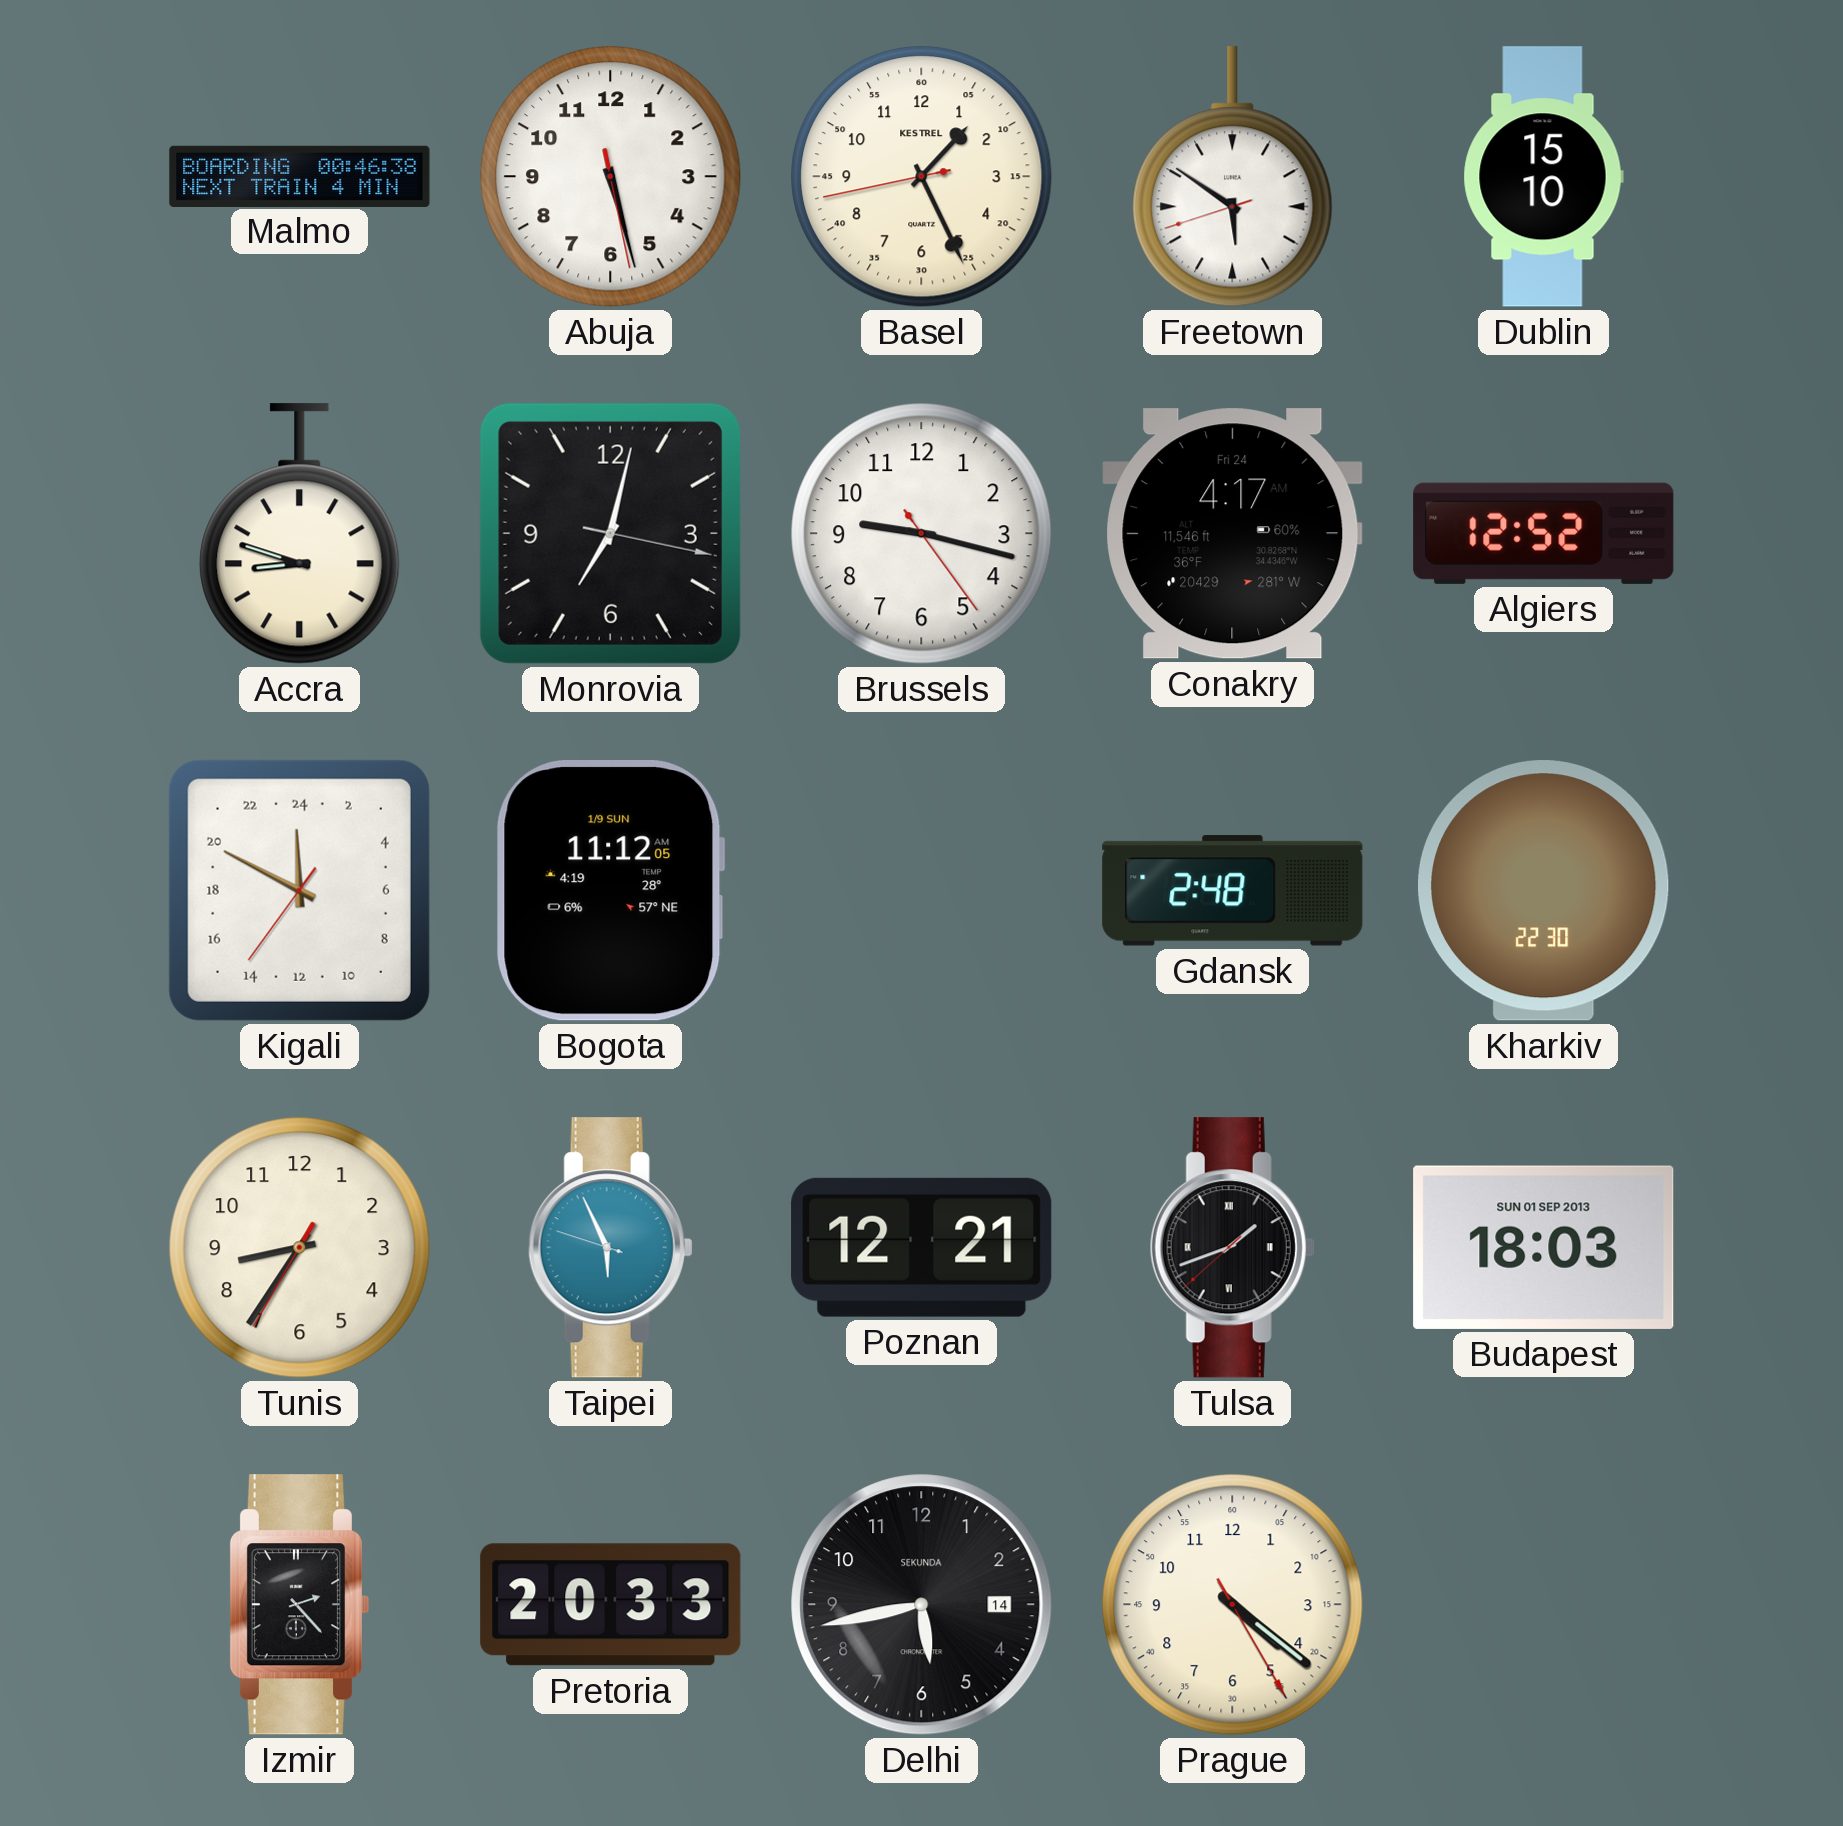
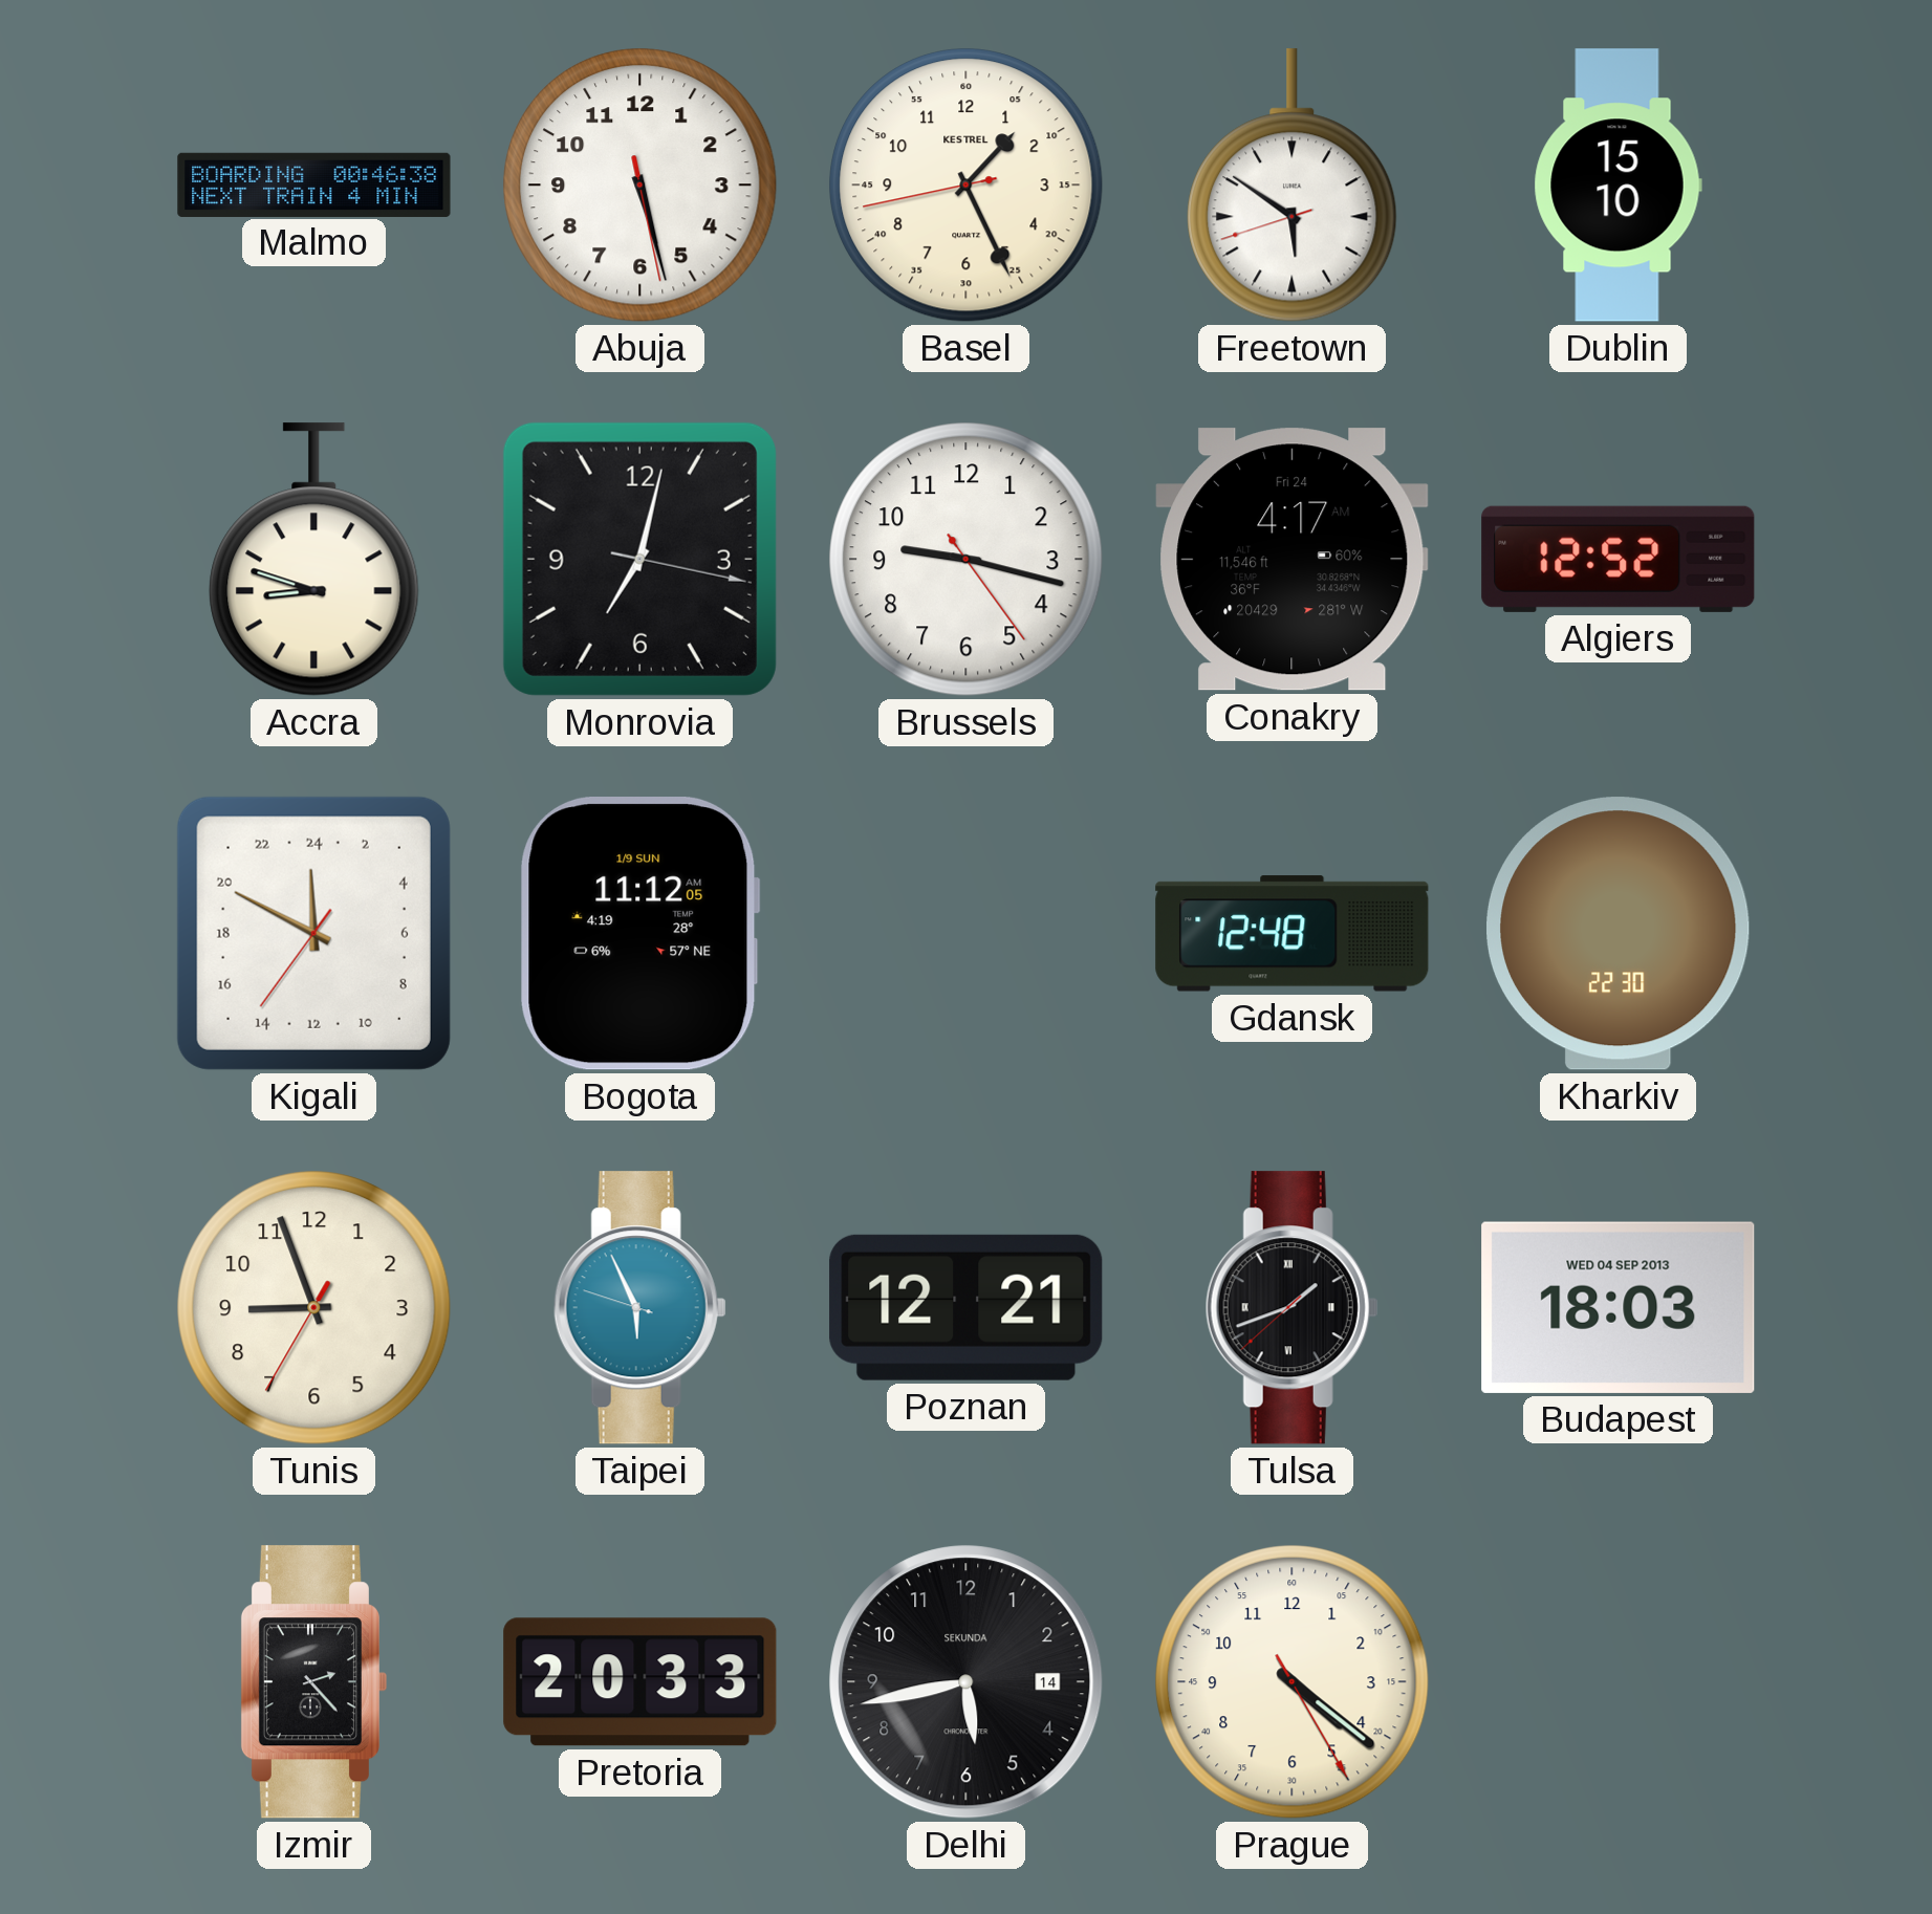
Gdansk: 2:48 -> 12:48 (1293, 934)
Tunis: 8:35 -> 8:56 (314, 1308)
Budapest date: SUN 01 SEP 2013 -> WED 04 SEP 2013 (1619, 1307)
